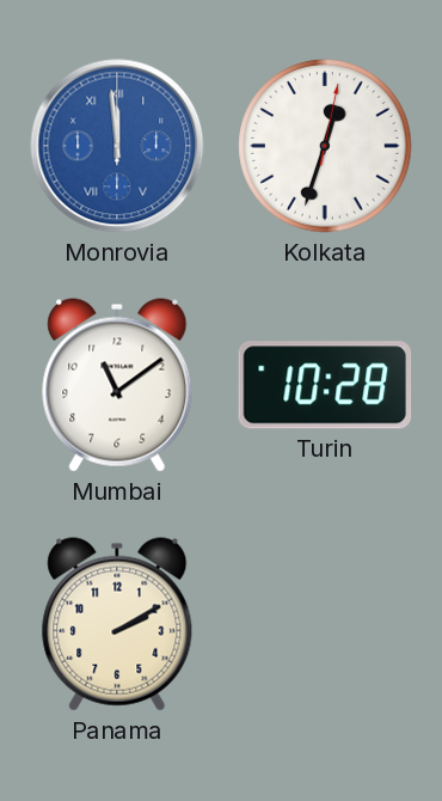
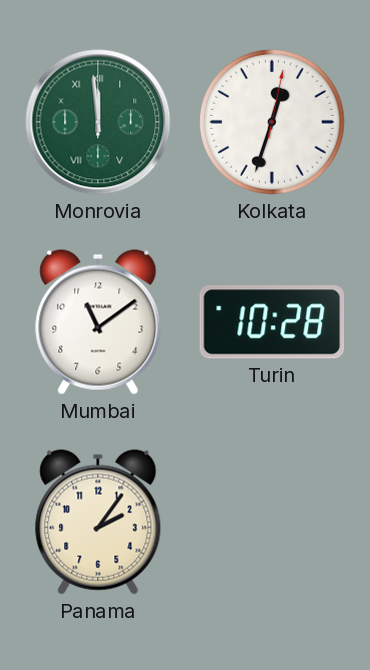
Monrovia dial: blue -> green (98, 122)
Panama: 2:10 -> 2:06 (98, 522)
